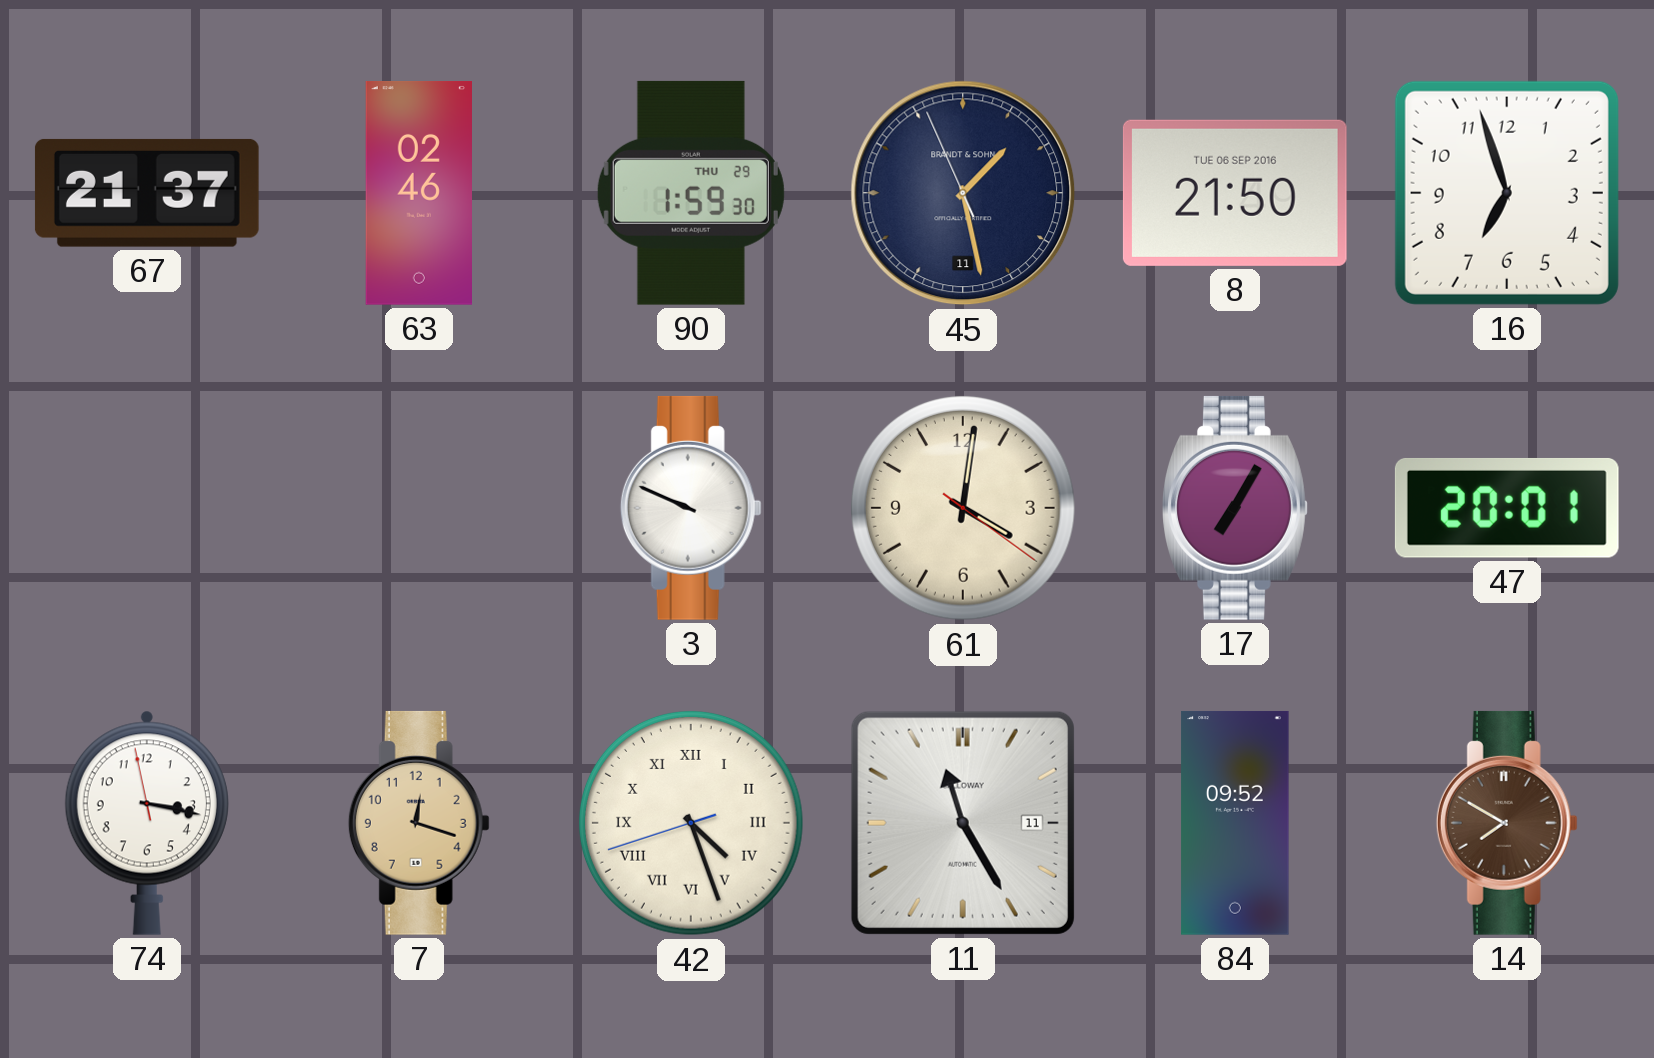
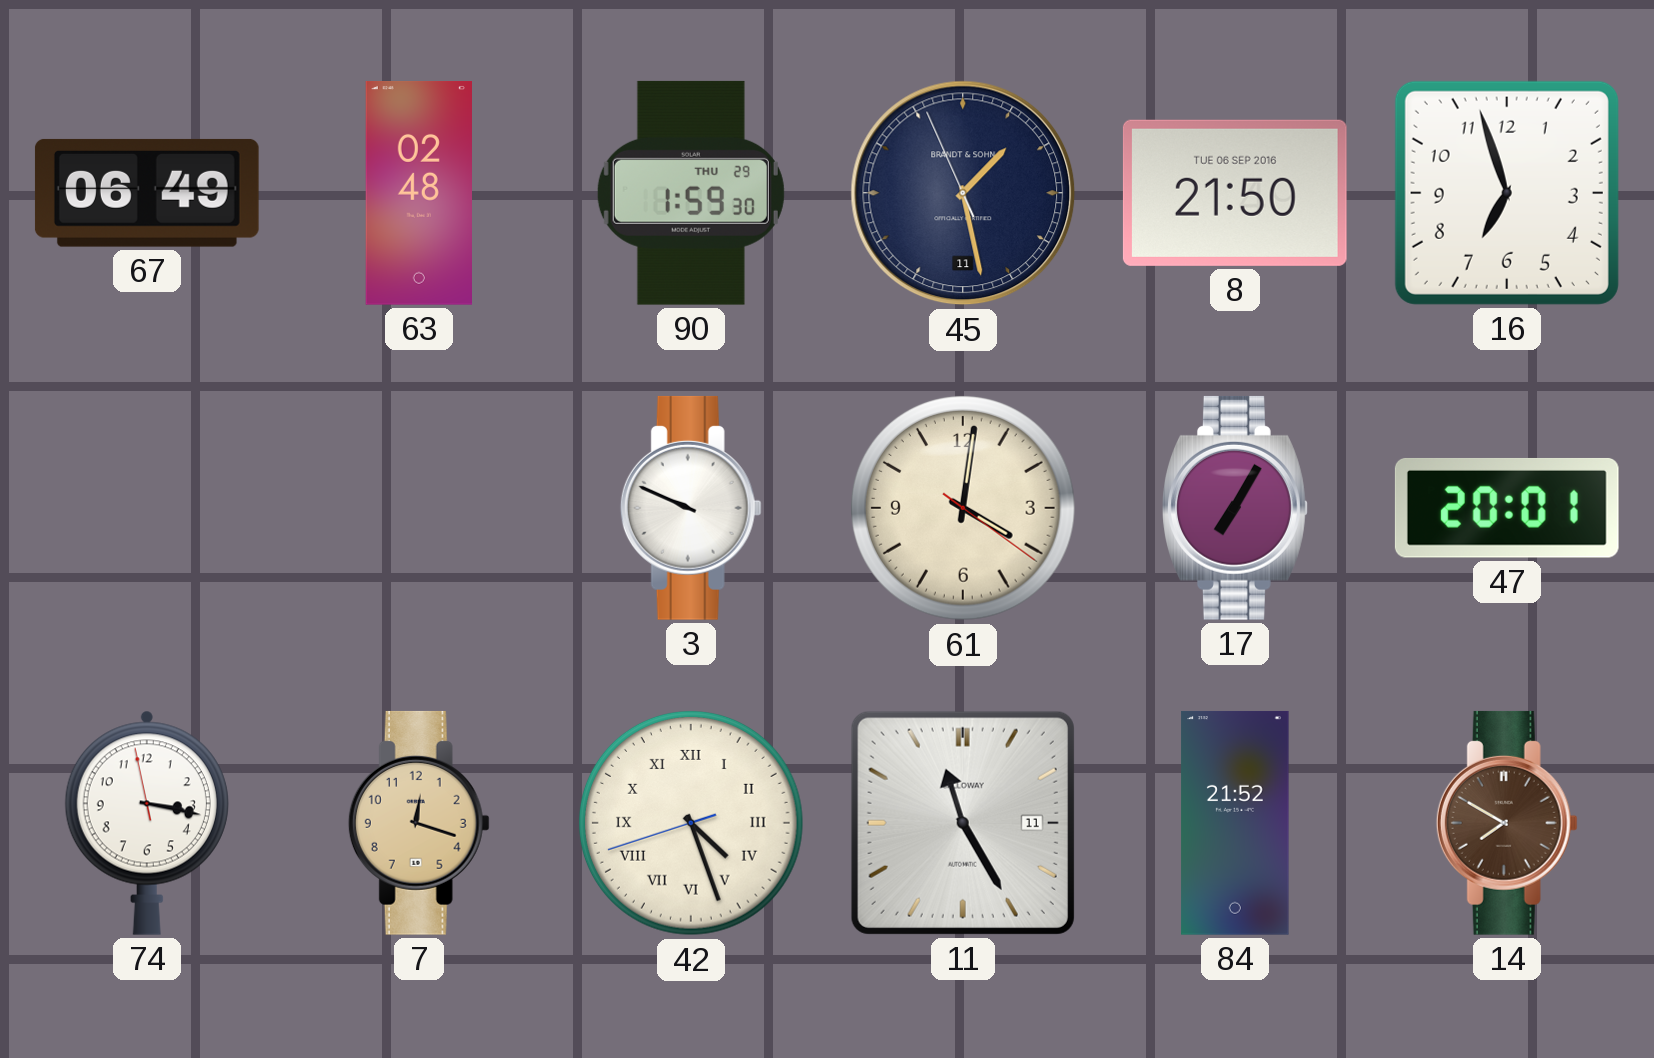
67: 21:37 -> 06:49 (147, 193)
63: 02:46 -> 02:48 (418, 194)
84: 09:52 -> 21:52 (1235, 823)
